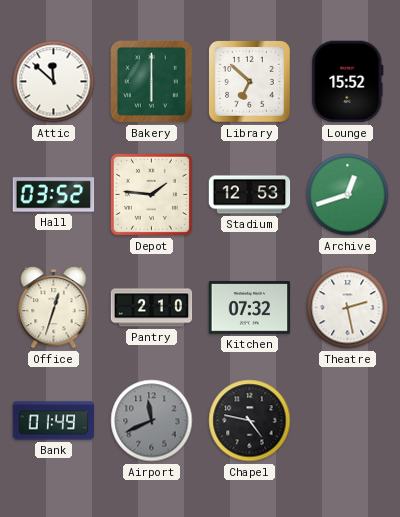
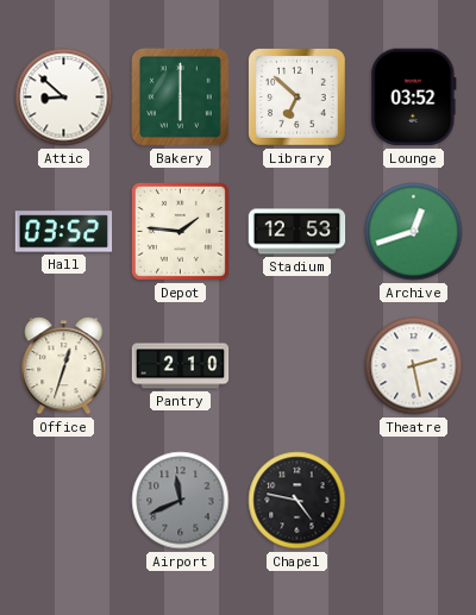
Attic: 11:52 -> 8:52 (64, 98)
Lounge: 15:52 -> 03:52 (414, 98)
Kitchen: 07:32 -> none (250, 308)
Bank: 01:49 -> none (54, 421)
